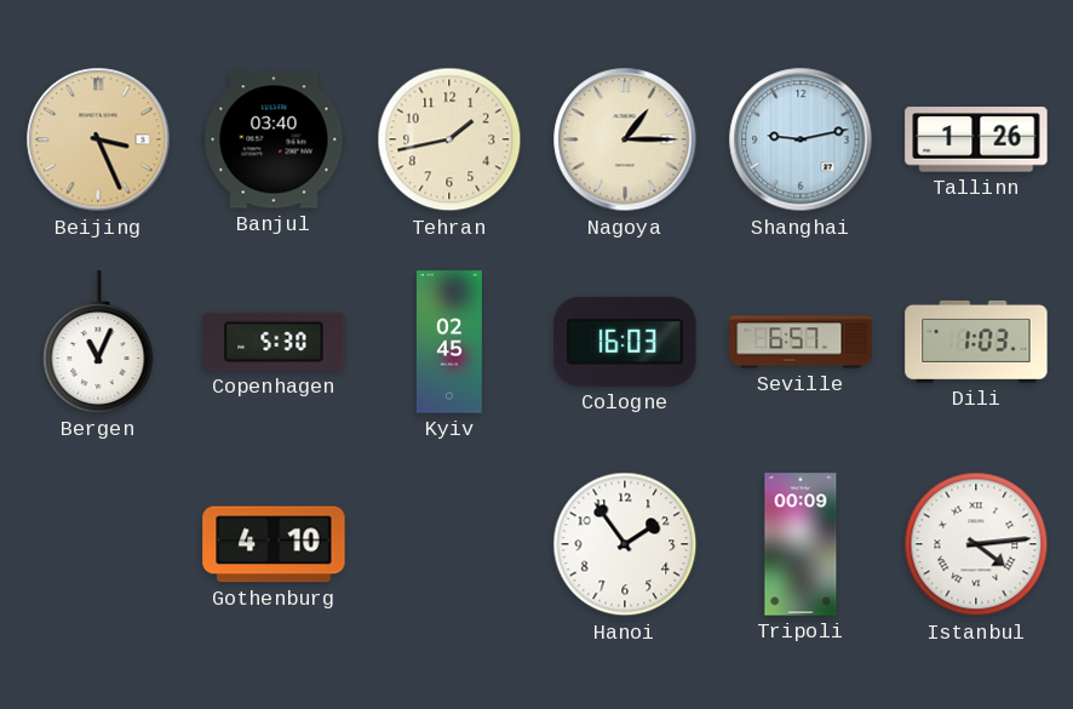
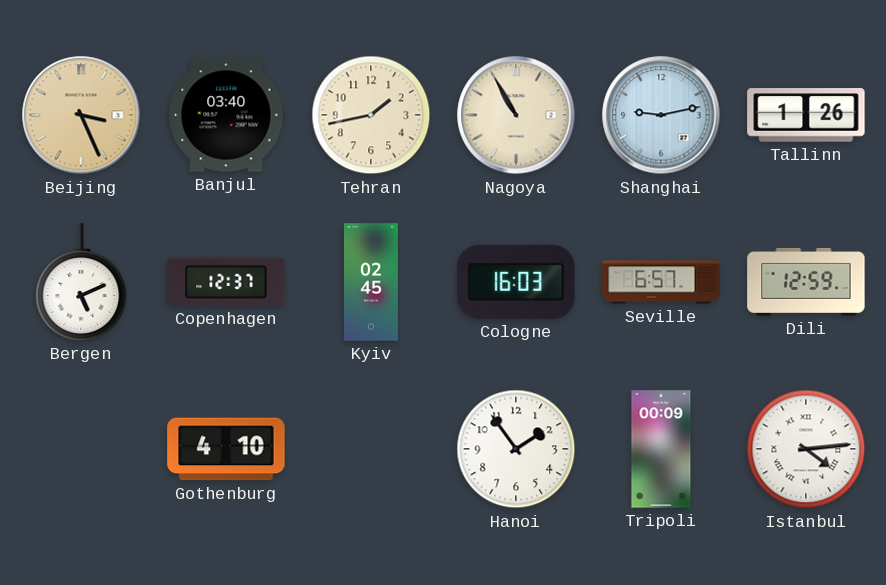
Nagoya: 1:15 -> 10:55 (516, 115)
Bergen: 11:04 -> 5:11 (81, 282)
Copenhagen: 5:30 -> 12:37 (226, 282)
Dili: 1:03 -> 12:59 (806, 282)
